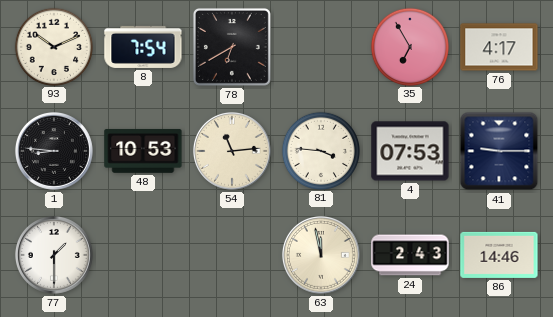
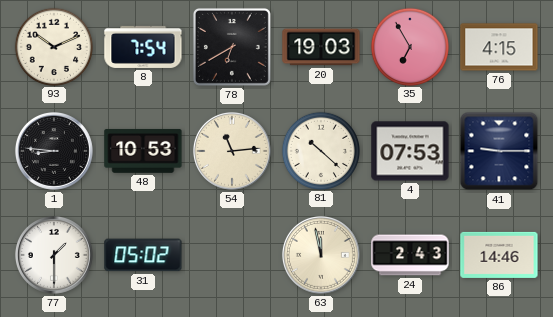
20: none -> 19:03 (321, 47)
76: 4:17 -> 4:15 (499, 47)
81: 3:46 -> 10:22 (320, 150)
31: none -> 05:02 (143, 255)
